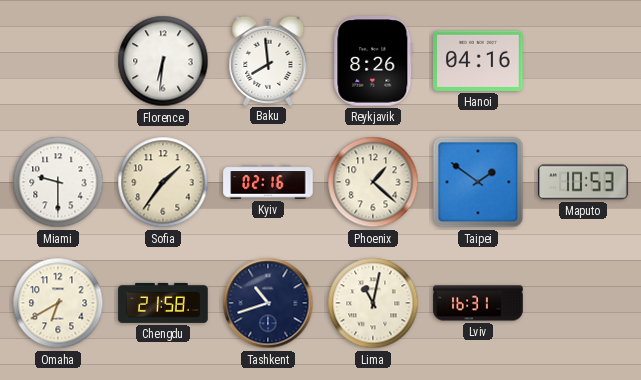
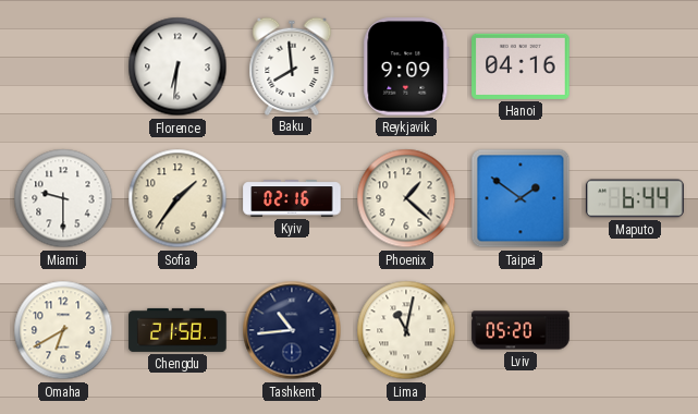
Reykjavik: 8:26 -> 9:09 (406, 66)
Maputo: 10:53 -> 6:44 (635, 198)
Tashkent: 10:42 -> 10:44 (292, 330)
Lviv: 16:31 -> 05:20 (521, 330)
